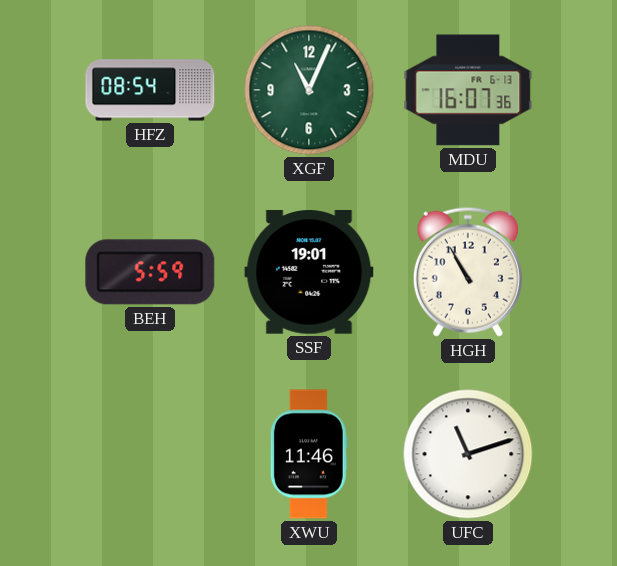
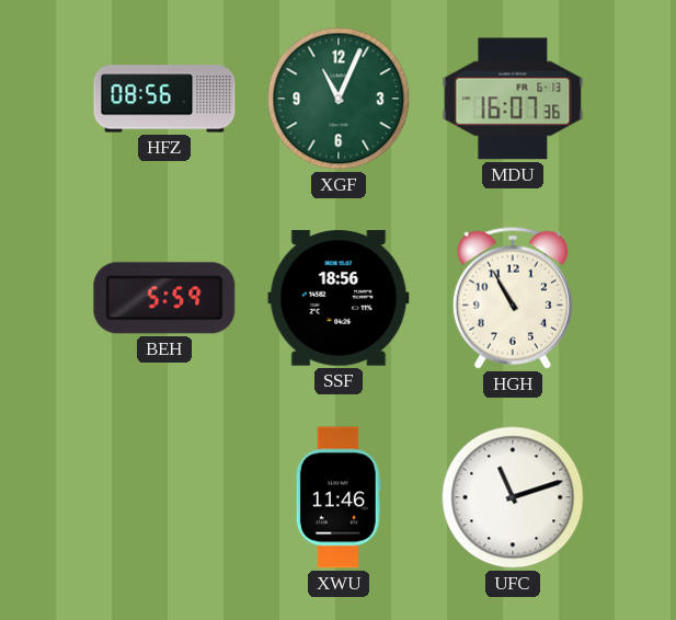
HFZ: 08:54 -> 08:56 (164, 99)
SSF: 19:01 -> 18:56 (339, 298)
